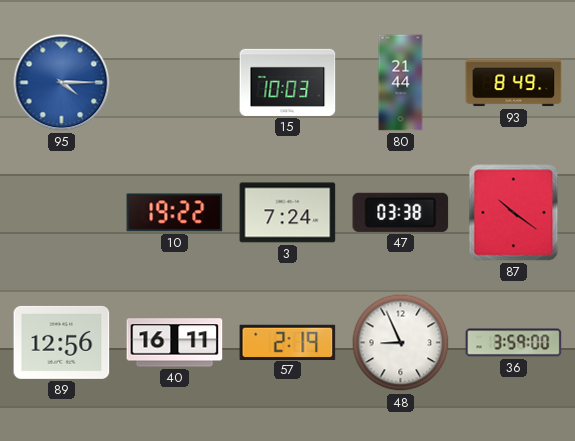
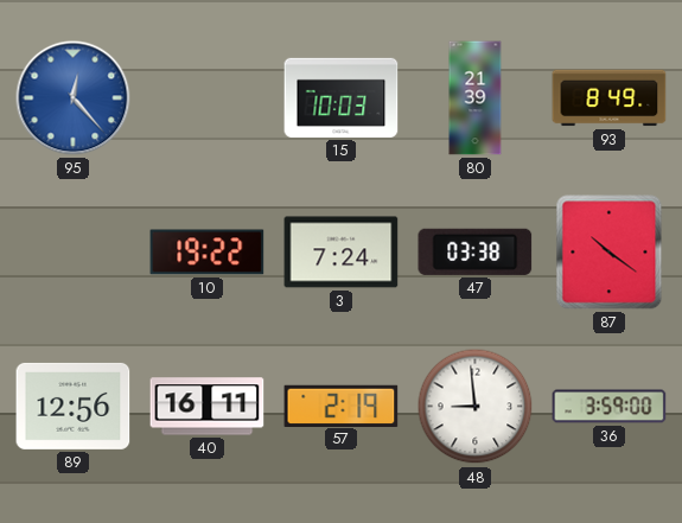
95: 4:15 -> 12:23 (74, 98)
80: 21:44 -> 21:39 (476, 98)
48: 8:56 -> 8:59 (476, 407)
